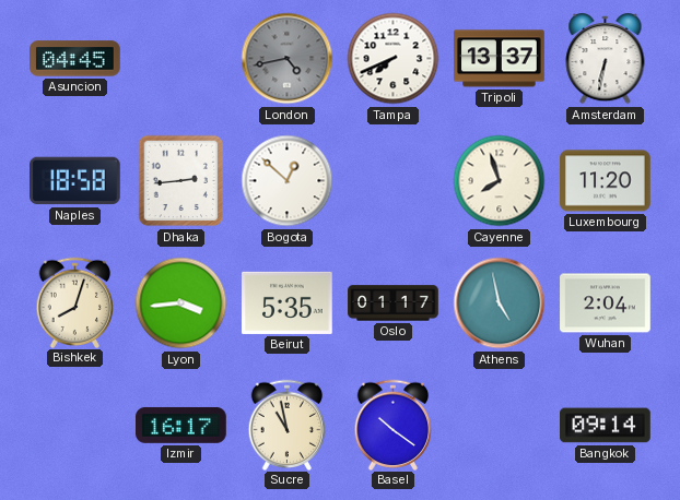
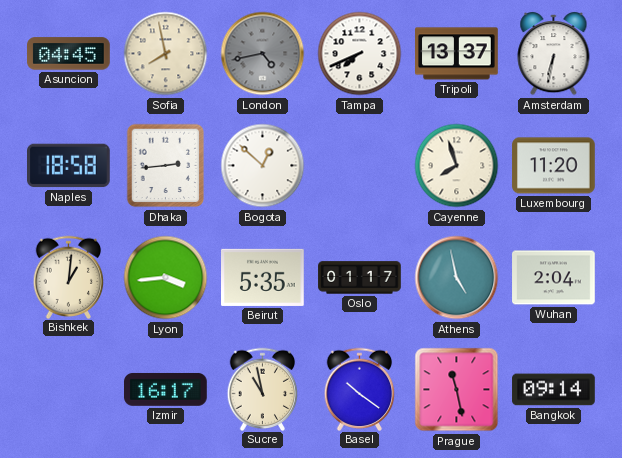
Sofia: none -> 7:58 (166, 54)
Bishkek: 8:03 -> 1:01 (69, 277)
Prague: none -> 11:28 (457, 390)
